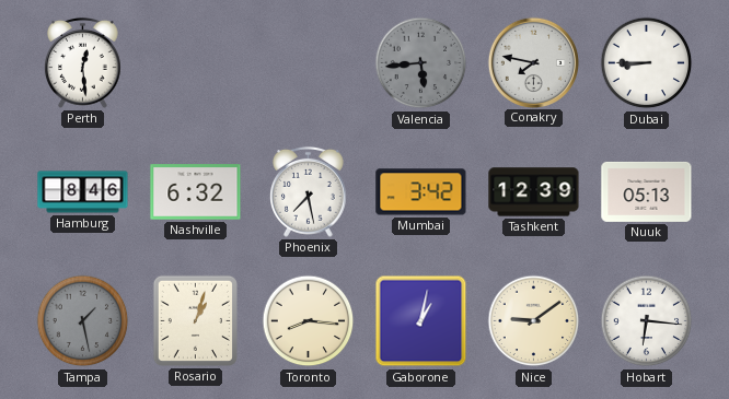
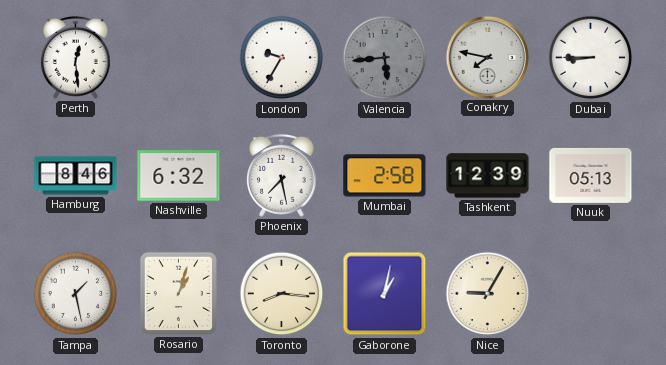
London: none -> 9:35 (282, 58)
Mumbai: 3:42 -> 2:58 (385, 176)
Tampa dial: grey -> white (76, 294)
Nice: 9:09 -> 9:05 (488, 294)
Hobart: 6:16 -> none (647, 321)
